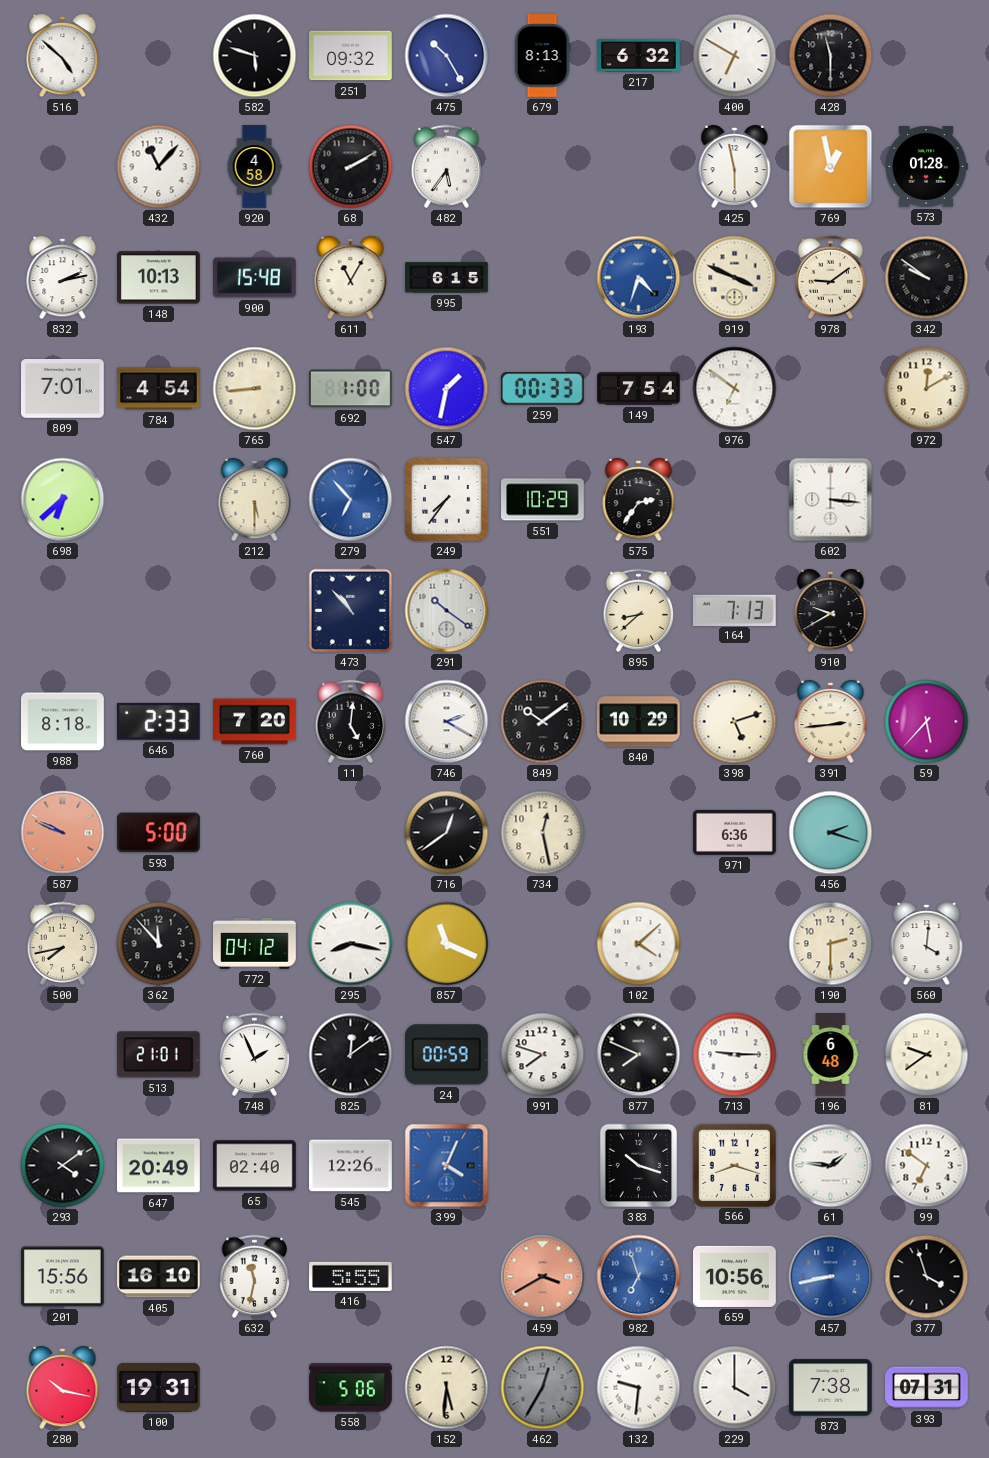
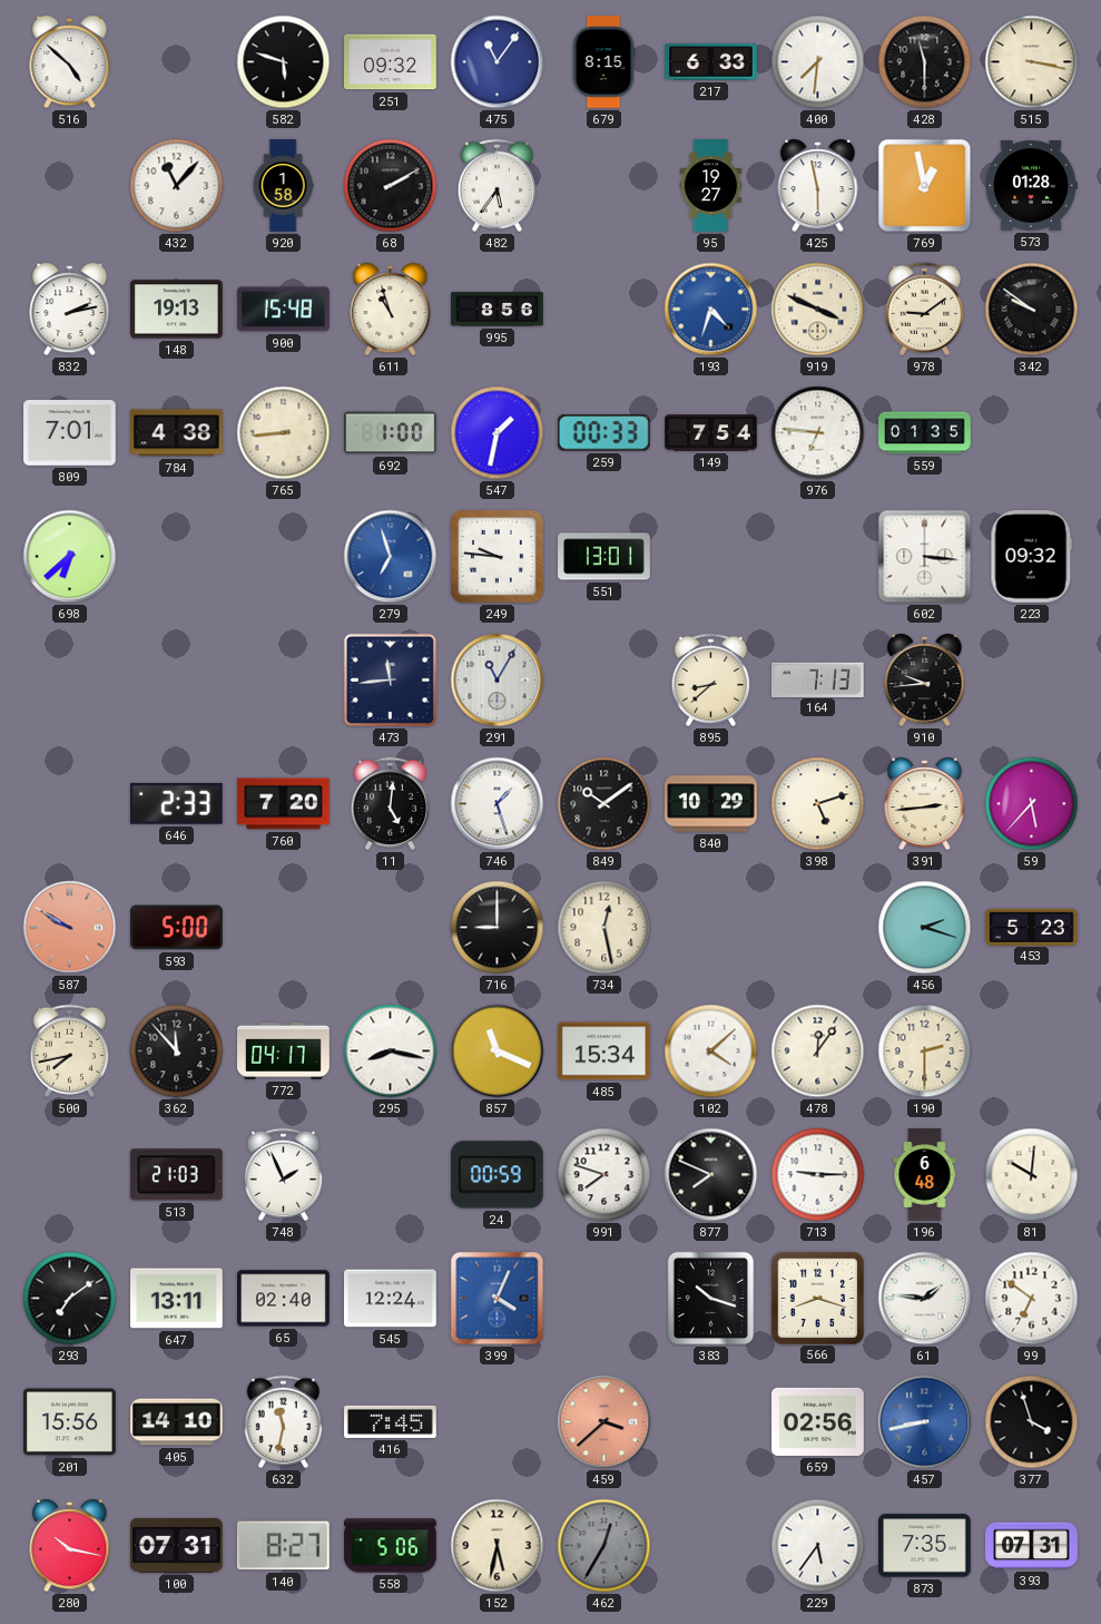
475: 10:25 -> 11:06 (498, 62)
679: 8:13 -> 8:15 (603, 62)
217: 6:32 -> 6:33 (711, 62)
400: 6:50 -> 7:31 (818, 62)
515: none -> 3:17 (1032, 62)
920: 4:58 -> 1:58 (283, 186)
95: none -> 19:27 (711, 186)
148: 10:13 -> 19:13 (177, 310)
611: 11:05 -> 10:57 (391, 310)
995: 6:15 -> 8:56 (498, 310)
784: 4:54 -> 4:38 (177, 433)
976: 6:51 -> 6:46 (818, 433)
559: none -> 01:35 (925, 433)
972: 12:10 -> none (927, 389)
212: 5:30 -> none (255, 500)
279: 6:53 -> 6:57 (391, 557)
249: 7:36 -> 9:46 (498, 557)
551: 10:29 -> 13:01 (604, 557)
575: 2:36 -> none (639, 500)
223: none -> 09:32 (1032, 557)
473: 10:53 -> 11:44 (391, 681)
291: 10:21 -> 11:05 (498, 681)
910: 9:40 -> 9:44 (925, 681)
988: 8:18 -> none (63, 722)
746: 2:20 -> 1:27 (498, 804)
587: 9:49 -> 9:50 (70, 928)
716: 12:39 -> 9:00 (498, 928)
971: 6:36 -> none (735, 832)
453: none -> 5:23 (1032, 927)
772: 04:12 -> 04:17 (284, 1050)
485: none -> 15:34 (604, 1051)
478: none -> 12:06 (818, 1051)
560: 4:01 -> none (927, 944)
513: 21:01 -> 21:03 (176, 1175)
825: 12:09 -> none (351, 1055)
81: 9:39 -> 10:01 (1032, 1175)
293: 4:09 -> 7:09 (70, 1299)
647: 20:49 -> 13:11 (177, 1299)
545: 12:26 -> 12:24 (391, 1299)
405: 16:10 -> 14:10 (177, 1422)
416: 5:55 -> 7:45 (391, 1421)
459: 3:40 -> 3:38 (604, 1422)
982: 6:57 -> none (639, 1277)
659: 10:56 -> 02:56 (818, 1421)
100: 19:31 -> 07:31 (177, 1545)
140: none -> 8:27 (283, 1546)
152: 5:31 -> 5:32 (498, 1546)
132: 9:31 -> none (639, 1388)
229: 4:00 -> 5:36 (818, 1546)
873: 7:38 -> 7:35 (925, 1546)
